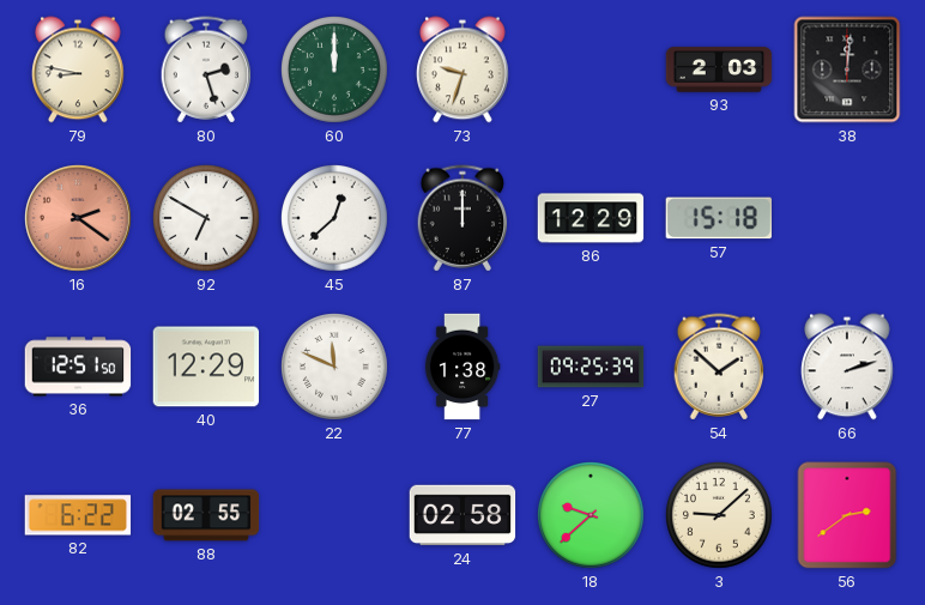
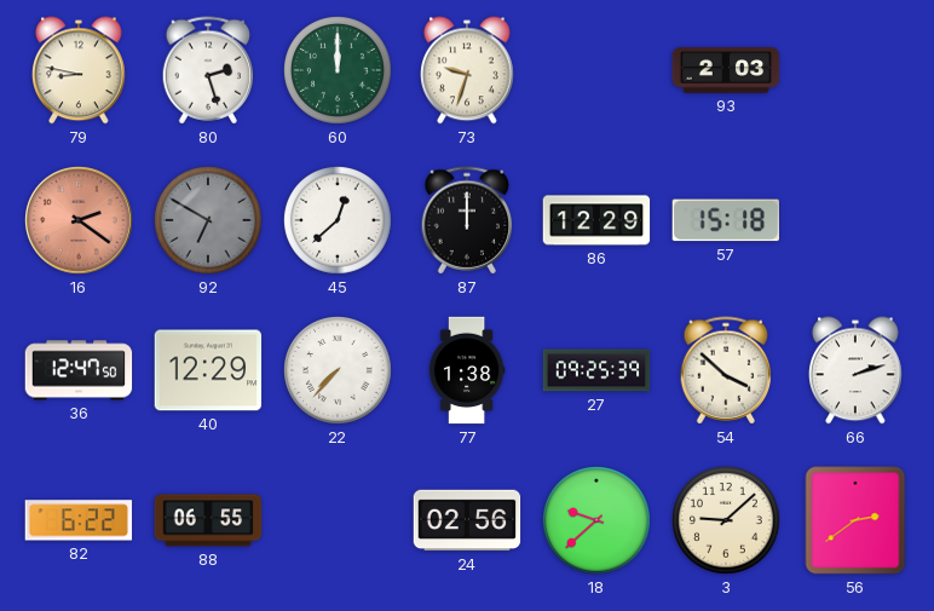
38: 12:01 -> none (847, 69)
92 dial: white -> grey (209, 221)
36: 12:51 -> 12:47 (79, 370)
22: 11:49 -> 7:37 (339, 371)
54: 1:52 -> 3:52 (726, 370)
88: 02:55 -> 06:55 (208, 520)
24: 02:58 -> 02:56 (467, 520)
